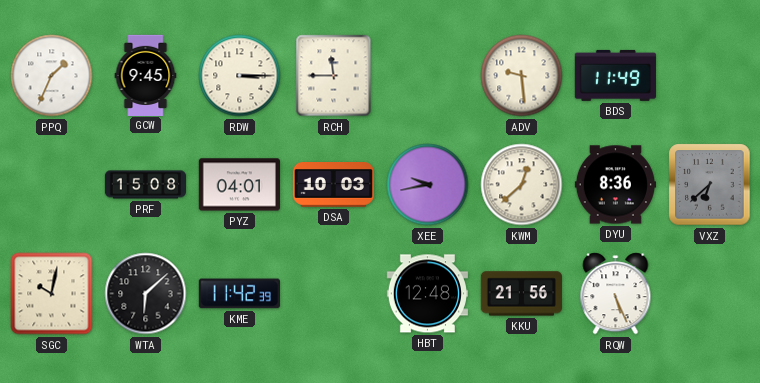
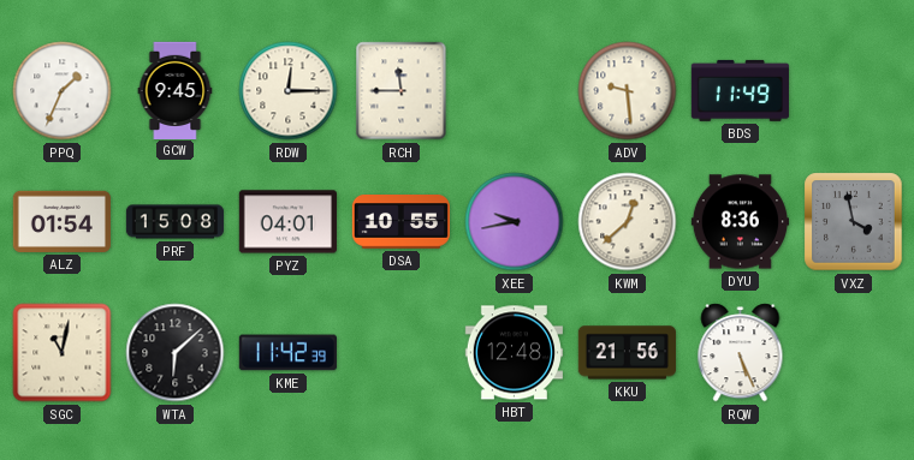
RDW: 3:15 -> 12:15 (289, 91)
ALZ: none -> 01:54 (61, 221)
DSA: 10:03 -> 10:55 (400, 222)
VXZ: 6:38 -> 3:58 (854, 222)
SGC: 10:02 -> 11:02 (63, 353)
